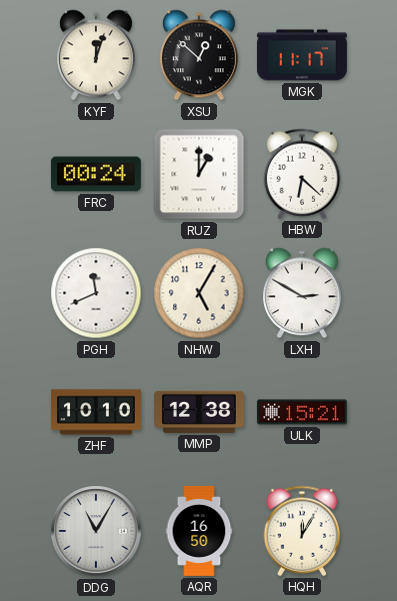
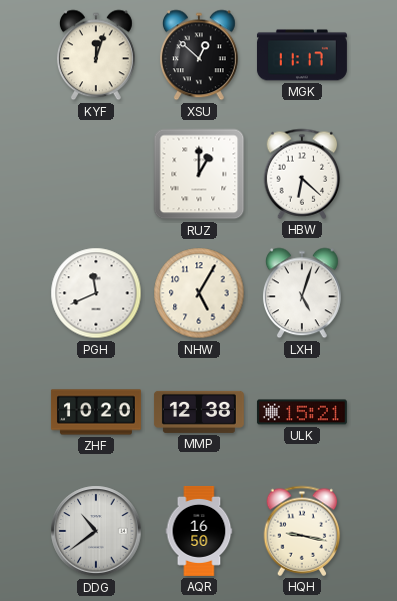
FRC: 00:24 -> none (96, 174)
LXH: 2:50 -> 5:03 (302, 293)
ZHF: 10:10 -> 10:20 (96, 412)
DDG: 11:05 -> 10:39 (96, 531)
HQH: 12:05 -> 9:17 (302, 531)
